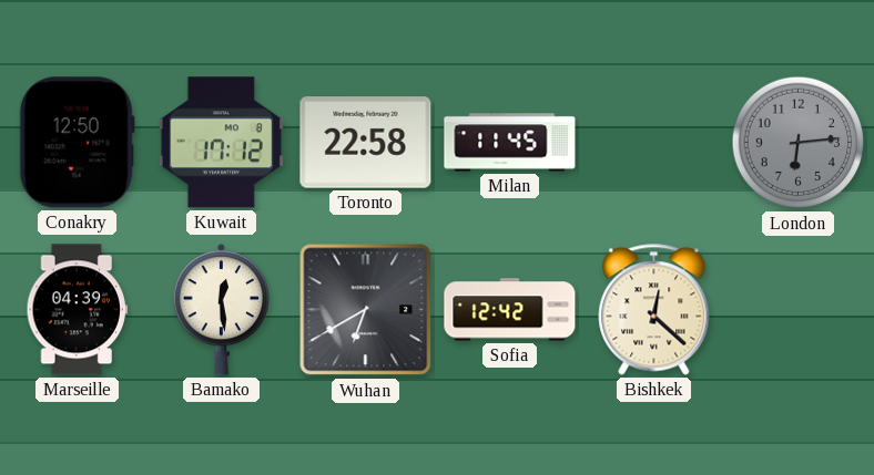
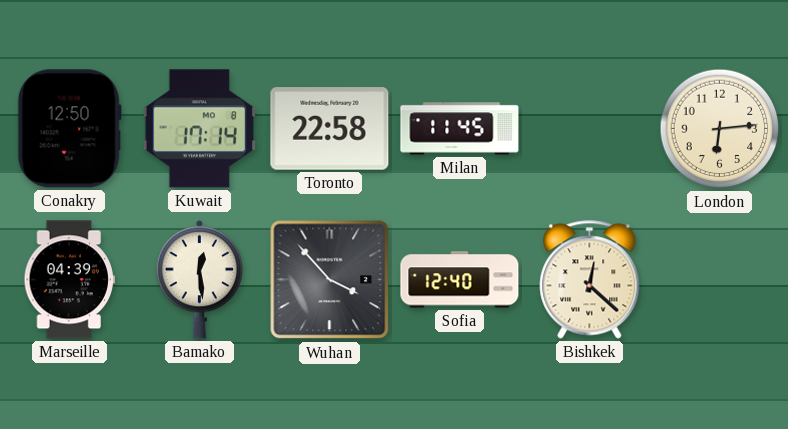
Kuwait: 17:12 -> 17:14 (199, 129)
London dial: grey -> cream (720, 129)
Wuhan: 6:40 -> 3:53 (330, 280)
Sofia: 12:42 -> 12:40 (460, 280)
